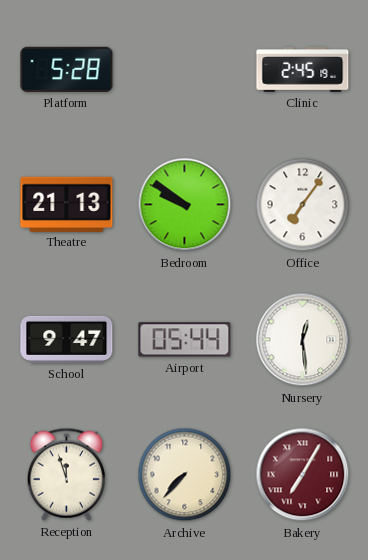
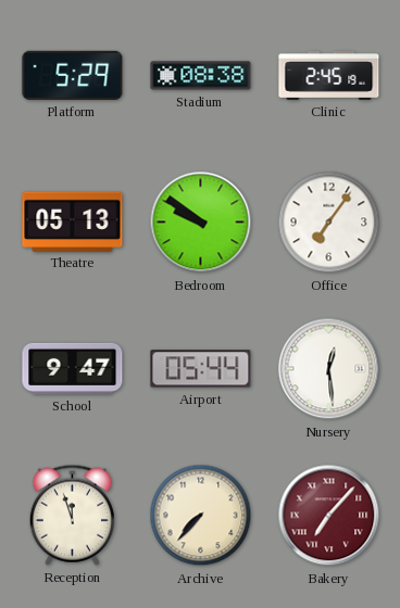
Platform: 5:28 -> 5:29 (73, 75)
Stadium: none -> 08:38 (201, 76)
Theatre: 21:13 -> 05:13 (73, 221)
Bakery: 7:05 -> 7:07 (329, 516)
